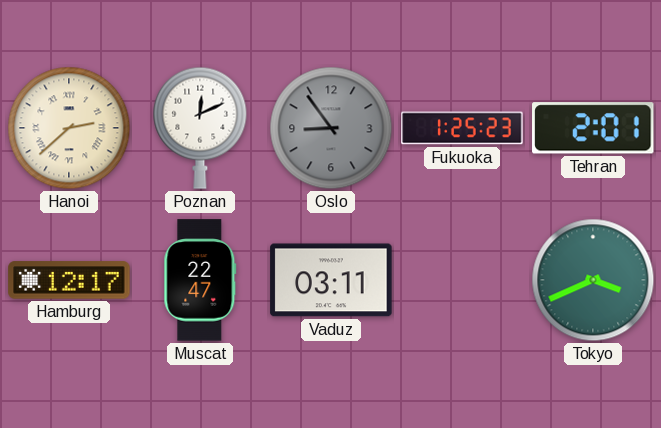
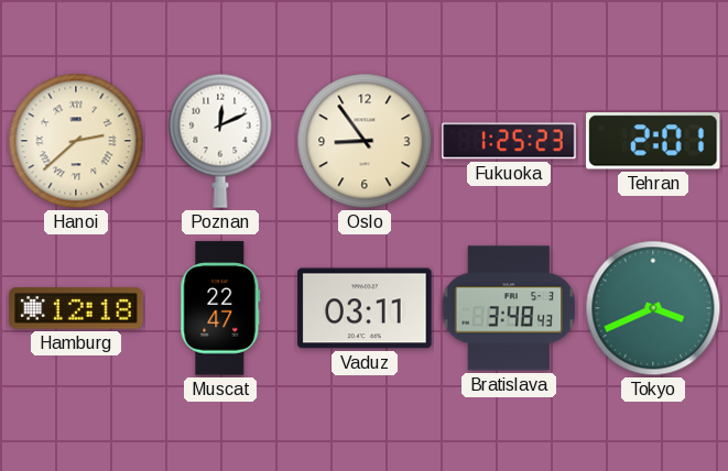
Oslo dial: grey -> cream (365, 141)
Hamburg: 12:17 -> 12:18 (76, 308)
Bratislava: none -> 3:48 (509, 308)
